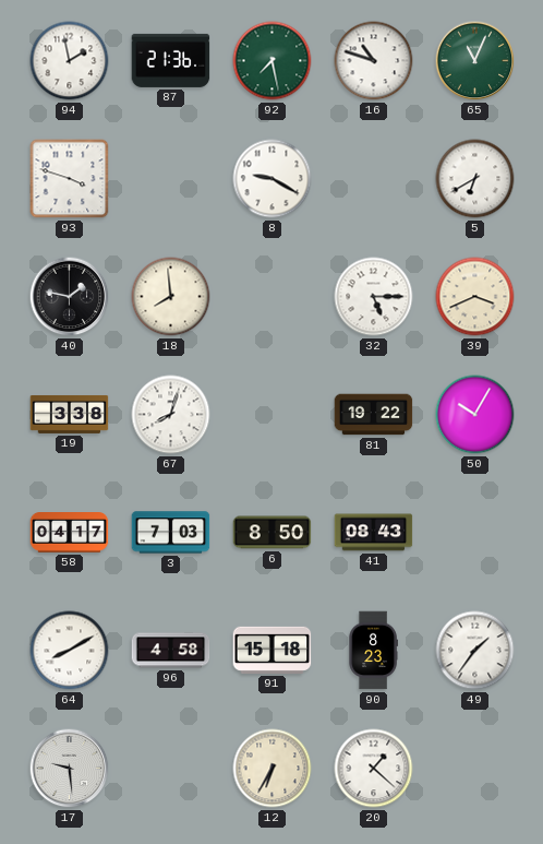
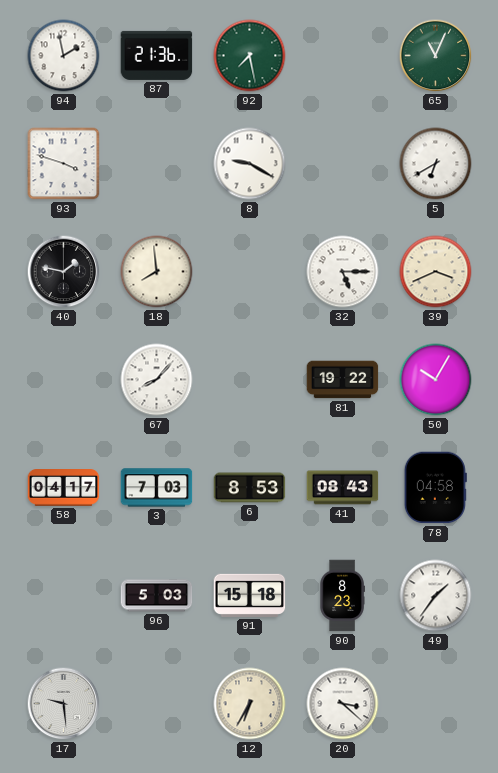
16: 10:48 -> none (374, 61)
19: 3:38 -> none (70, 414)
67: 8:03 -> 8:07 (157, 380)
6: 8:50 -> 8:53 (250, 488)
78: none -> 04:58 (435, 488)
64: 8:10 -> none (70, 651)
96: 4:58 -> 5:03 (157, 596)
20: 1:22 -> 3:22 (343, 704)
